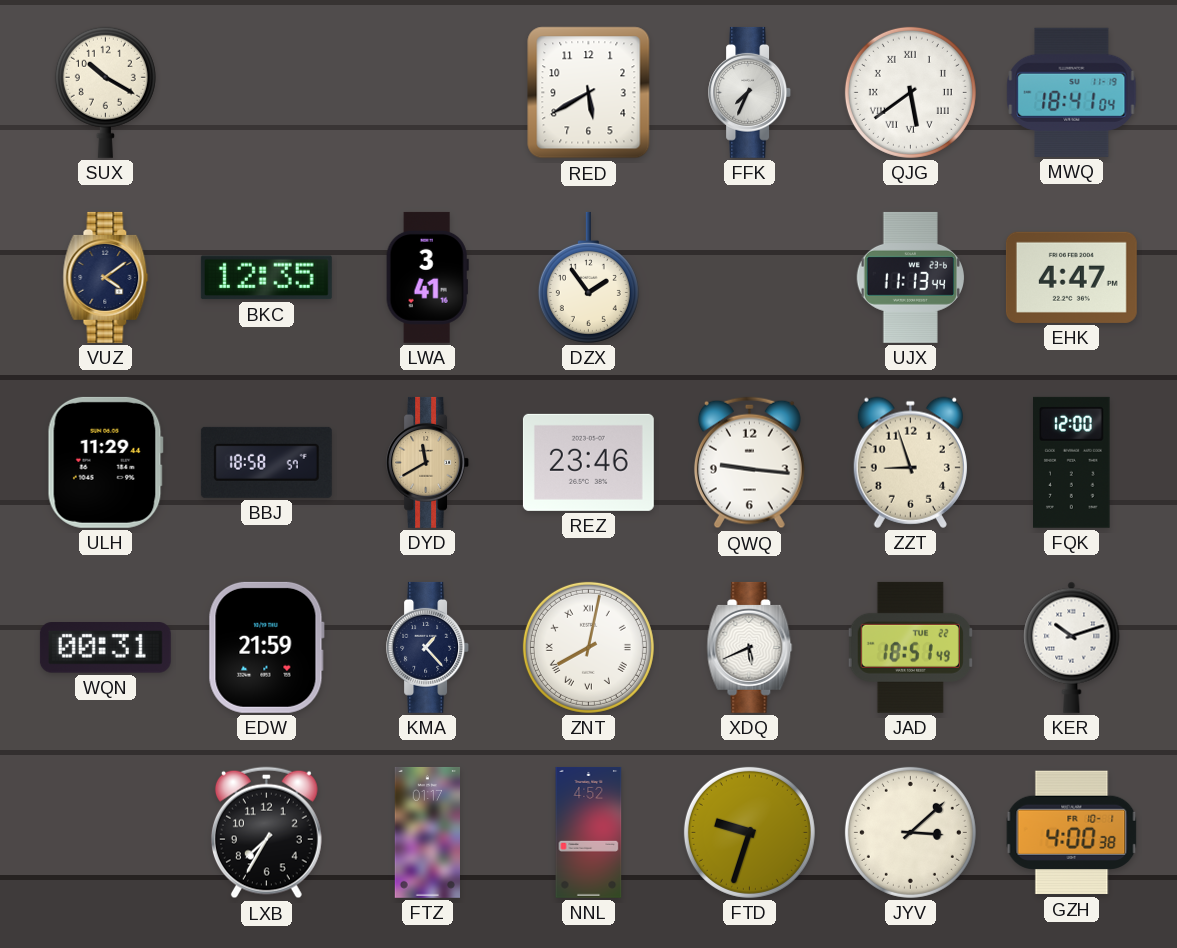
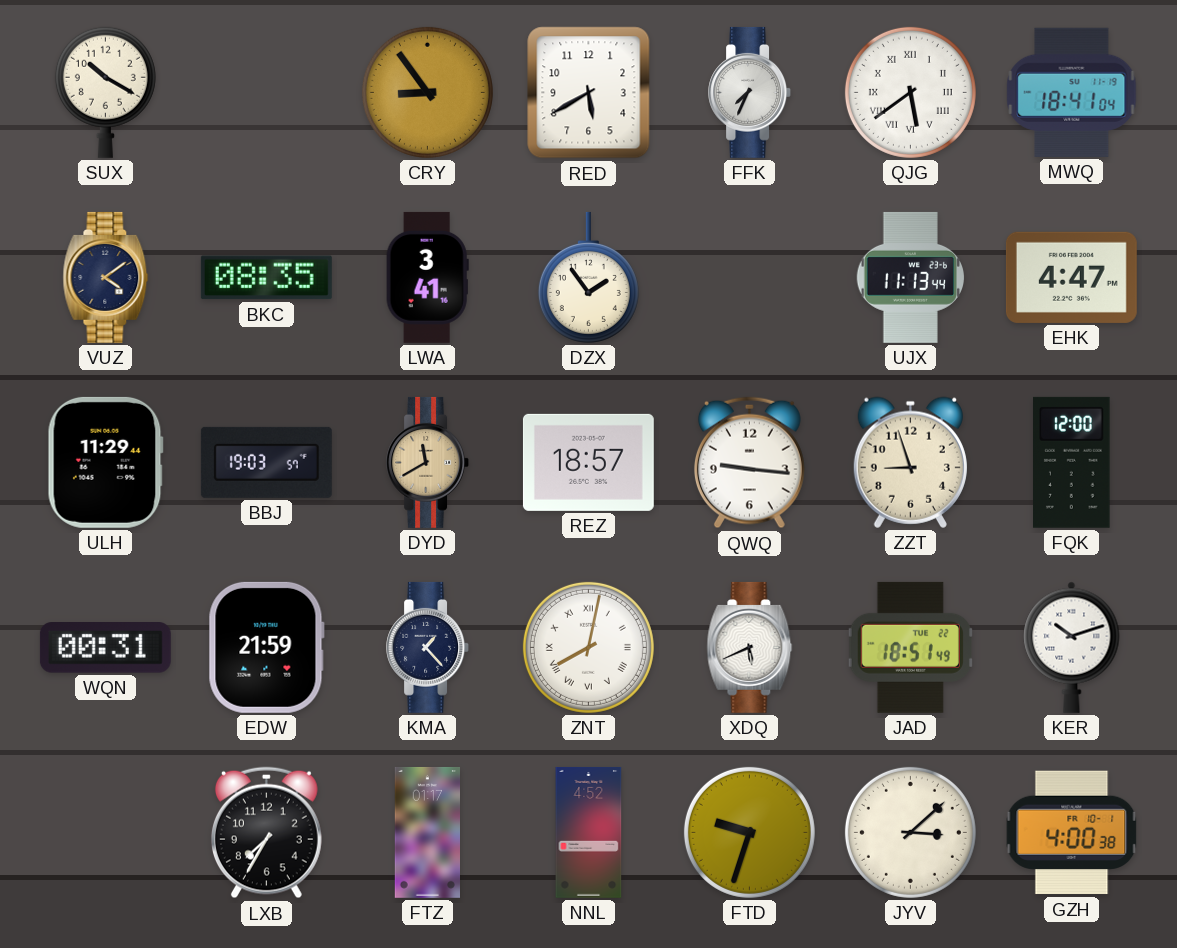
CRY: none -> 8:54 (427, 92)
BKC: 12:35 -> 08:35 (266, 278)
BBJ: 18:58 -> 19:03 (266, 462)
REZ: 23:46 -> 18:57 (588, 462)
